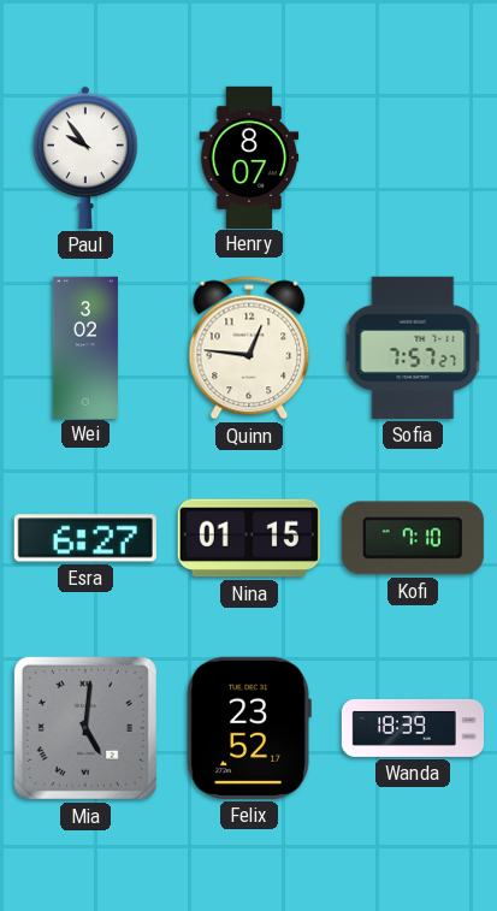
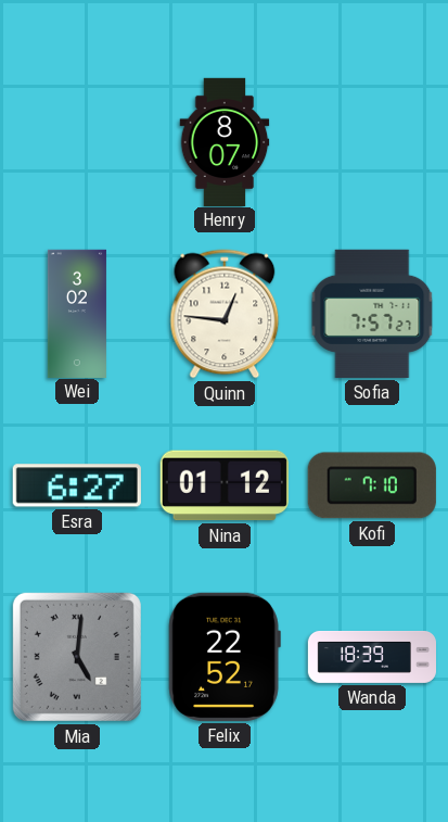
Paul: 9:54 -> none (85, 158)
Nina: 01:15 -> 01:12 (225, 485)
Felix: 23:52 -> 22:52 (225, 657)
